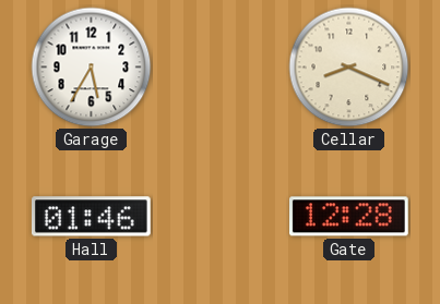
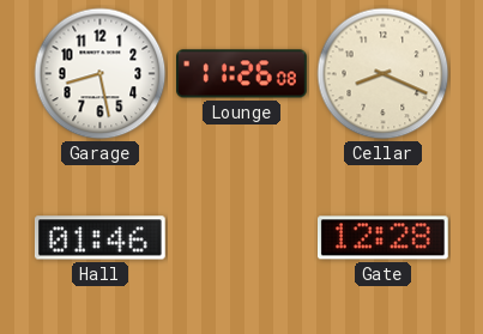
Garage: 5:35 -> 8:28 (101, 74)
Lounge: none -> 11:26 (242, 74)
